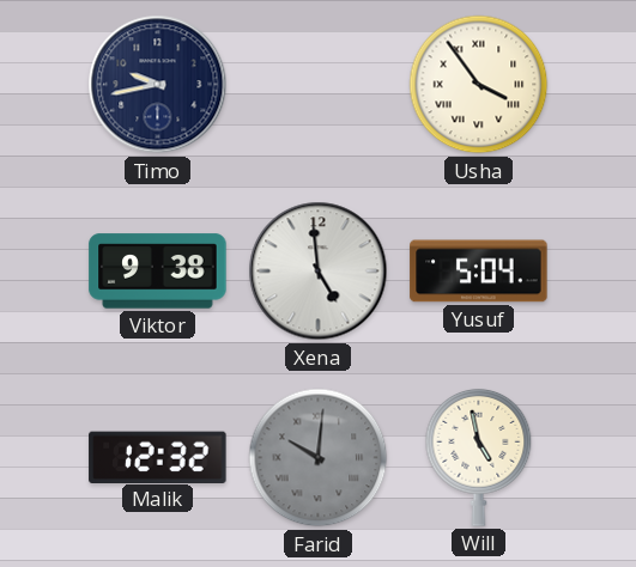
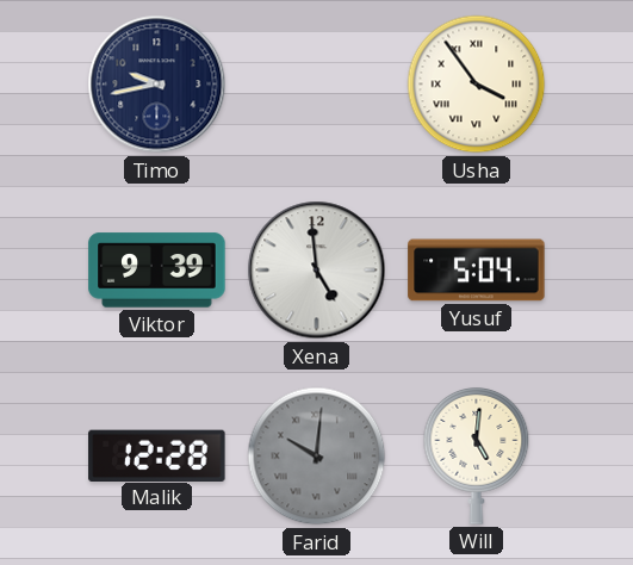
Viktor: 9:38 -> 9:39 (157, 271)
Malik: 12:32 -> 12:28 (157, 455)
Will: 4:58 -> 5:01 (477, 455)
